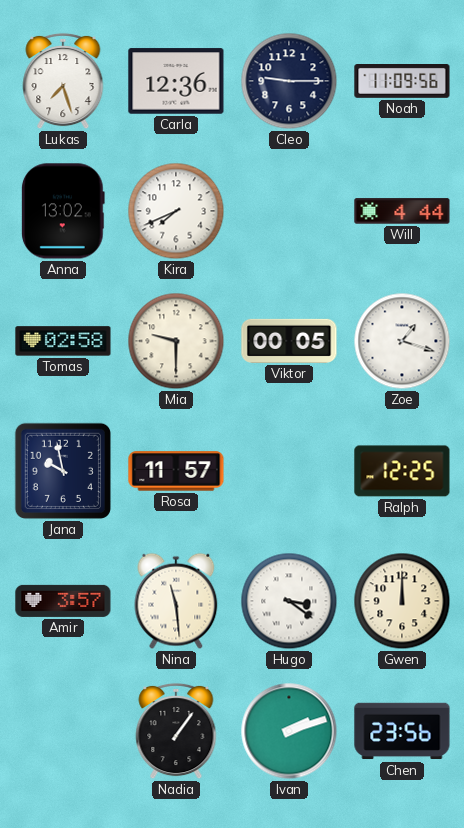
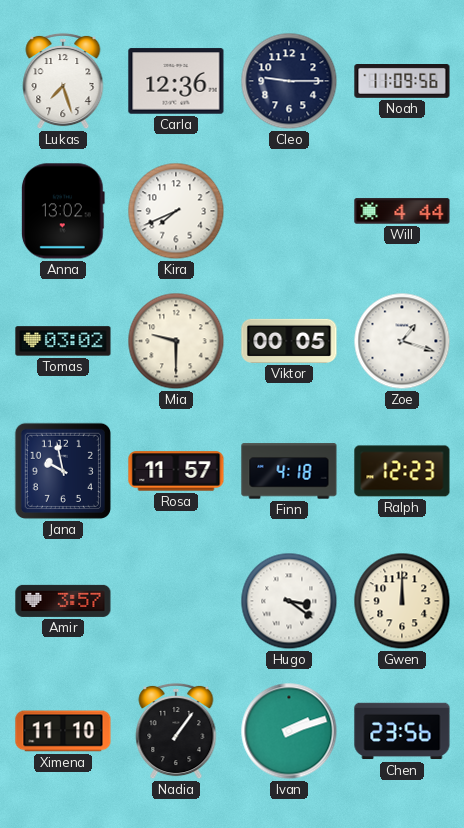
Tomas: 02:58 -> 03:02 (63, 341)
Finn: none -> 4:18 (289, 471)
Ralph: 12:25 -> 12:23 (402, 471)
Nina: 11:29 -> none (176, 601)
Ximena: none -> 11:10 (63, 731)
